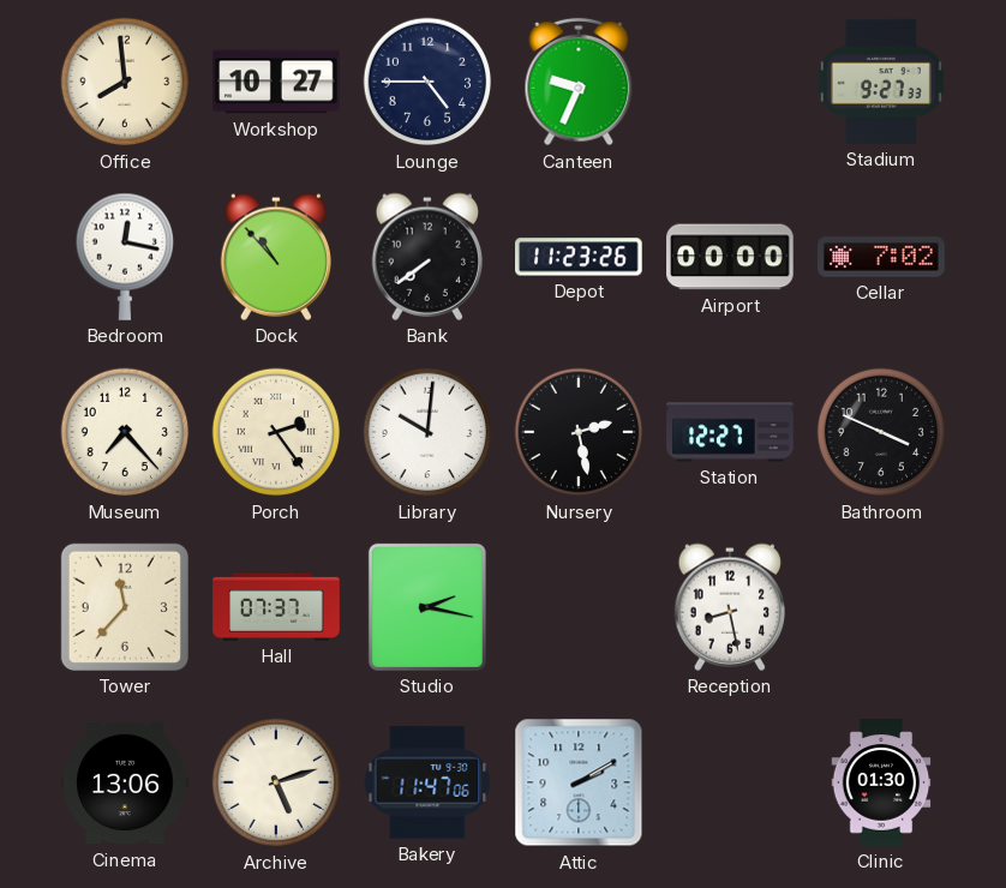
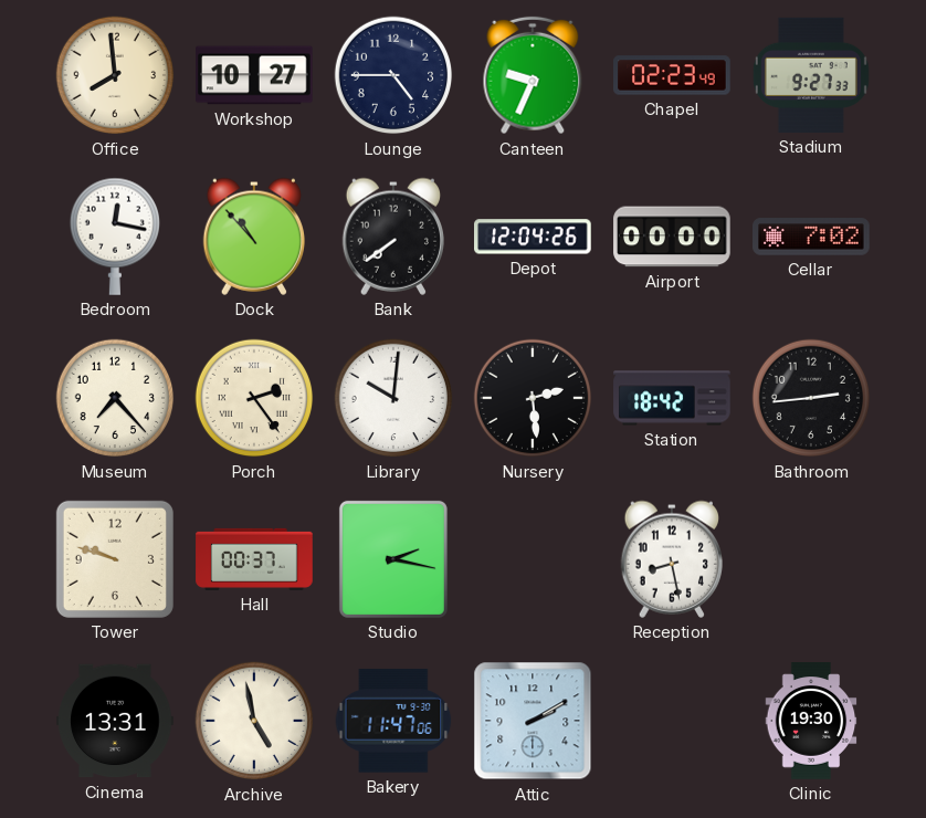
Chapel: none -> 02:23 (672, 75)
Depot: 11:23 -> 12:04 (534, 237)
Nursery: 2:28 -> 2:29 (533, 398)
Station: 12:27 -> 18:42 (672, 398)
Bathroom: 3:49 -> 2:44 (811, 398)
Tower: 11:37 -> 9:48 (115, 559)
Hall: 07:37 -> 00:37 (254, 559)
Cinema: 13:06 -> 13:31 (115, 721)
Archive: 5:12 -> 4:58 (254, 721)
Clinic: 01:30 -> 19:30 (811, 721)
